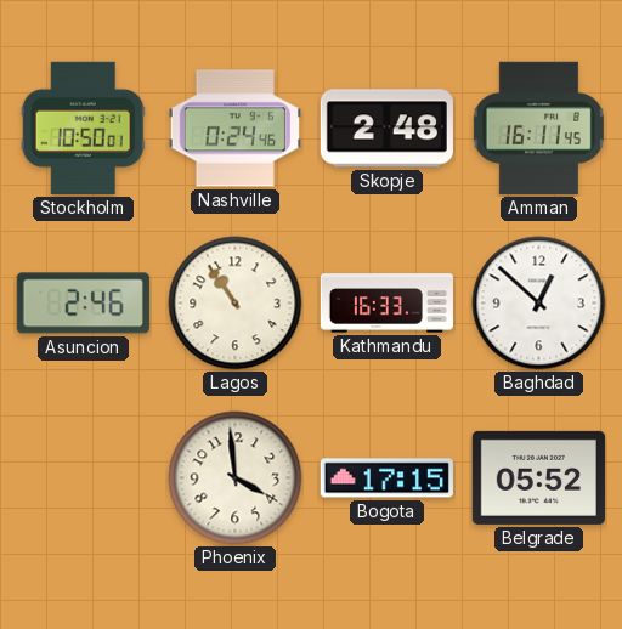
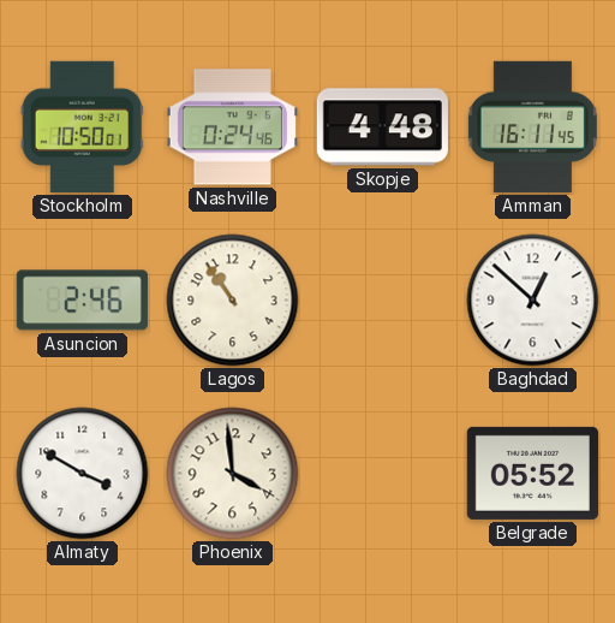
Skopje: 2:48 -> 4:48 (382, 127)
Kathmandu: 16:33 -> none (386, 304)
Almaty: none -> 3:50 (83, 474)
Bogota: 17:15 -> none (386, 478)
